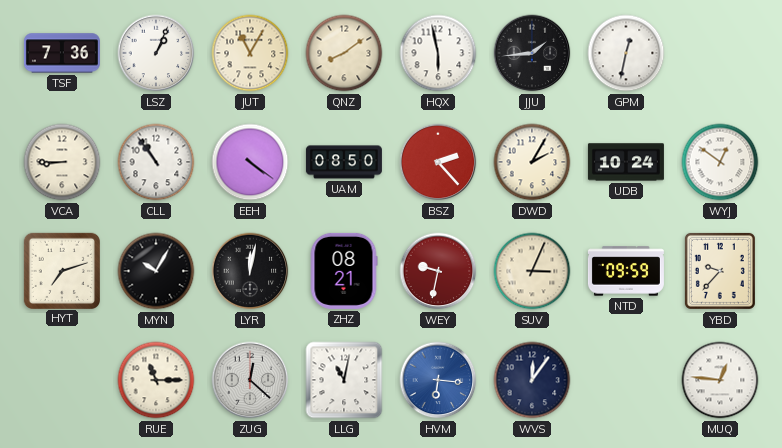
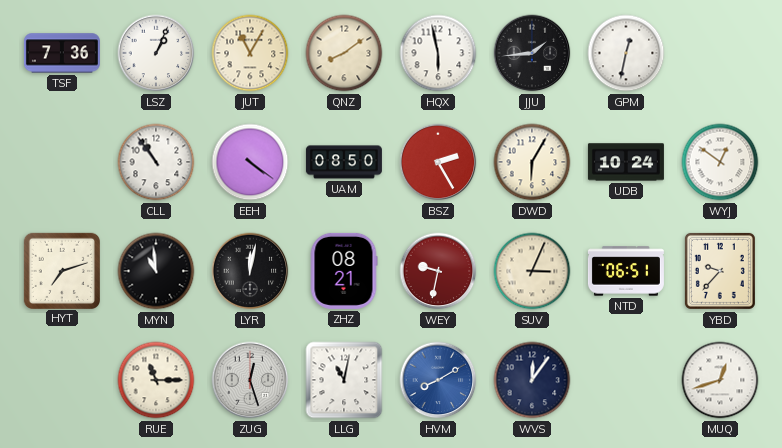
VCA: 8:45 -> none (62, 162)
BSZ: 2:23 -> 2:25 (438, 162)
DWD: 2:05 -> 6:05 (532, 162)
MYN: 10:05 -> 10:59 (156, 271)
NTD: 09:59 -> 06:51 (626, 271)
ZUG: 12:22 -> 12:27 (250, 380)
HVM: 6:16 -> 8:10 (438, 380)
MUQ: 12:46 -> 12:42 (720, 380)
